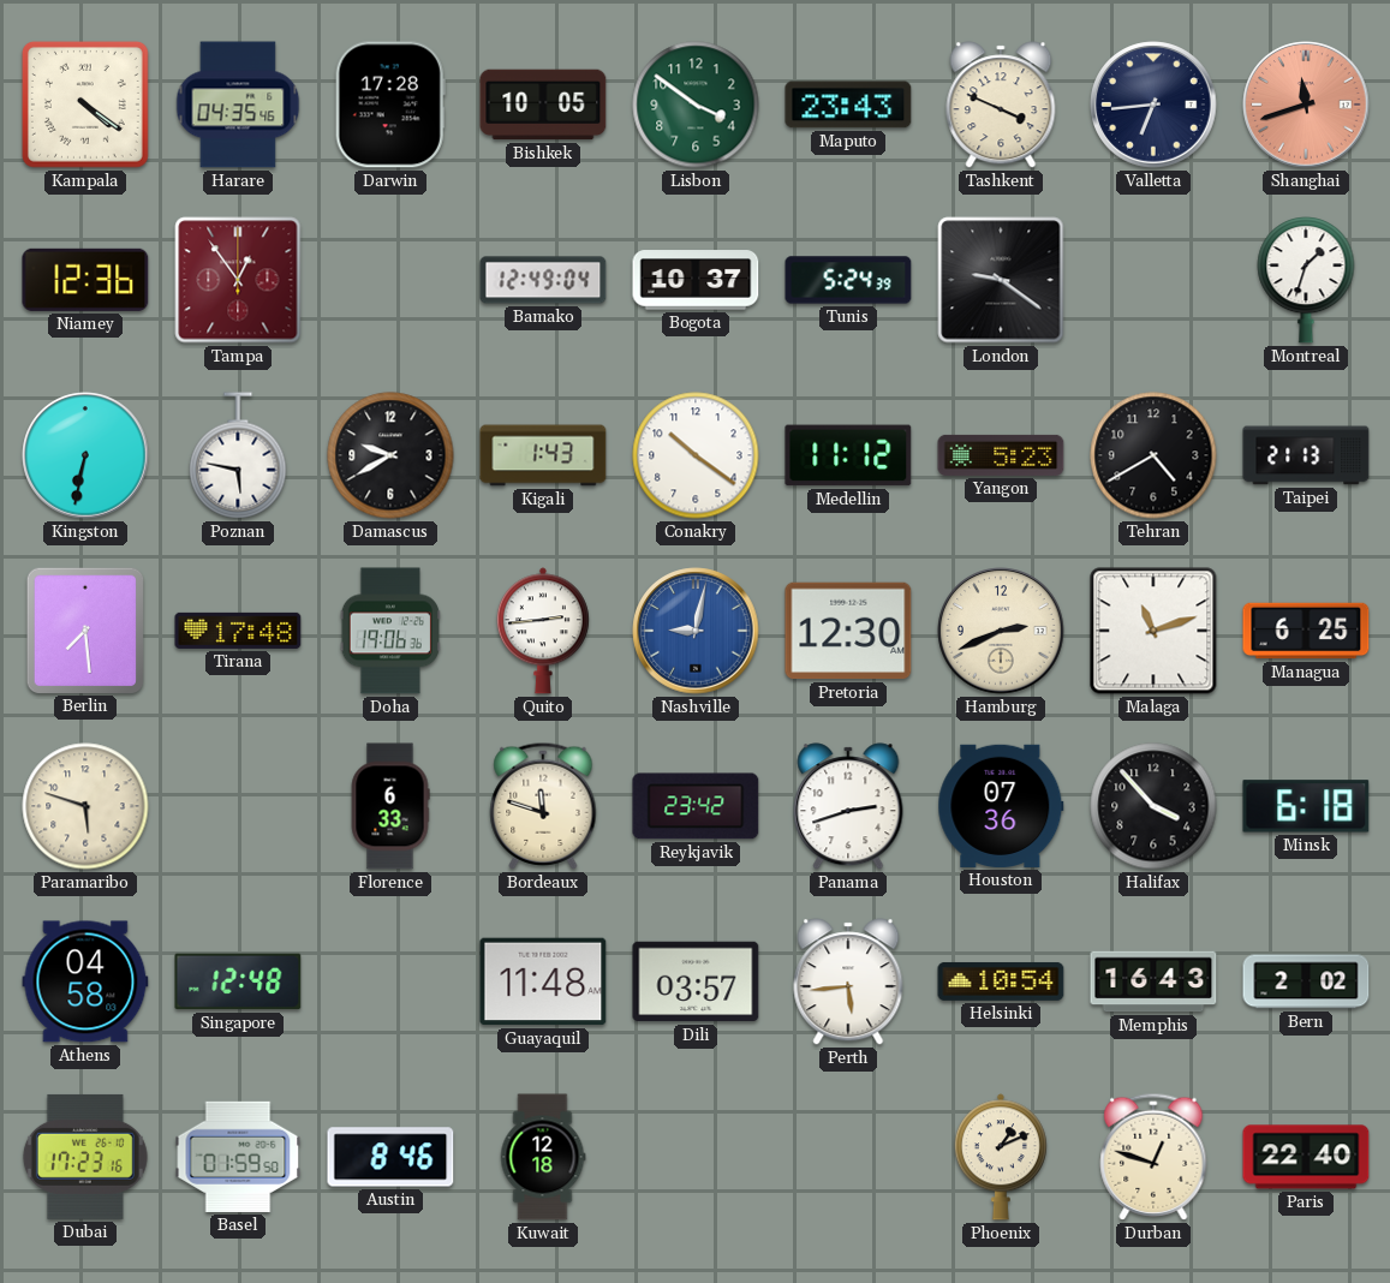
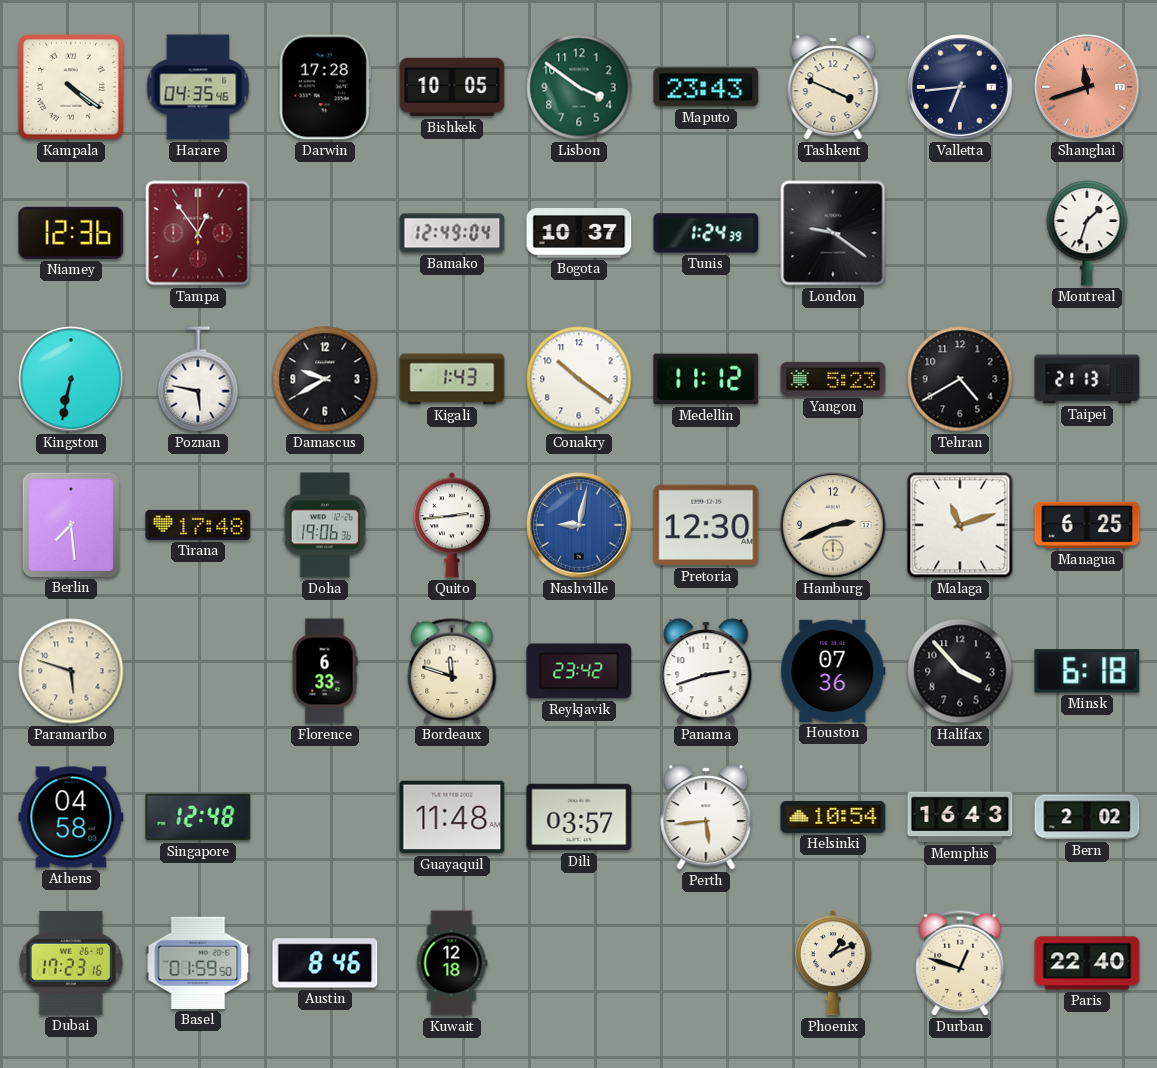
Tunis: 5:24 -> 1:24 (706, 233)
